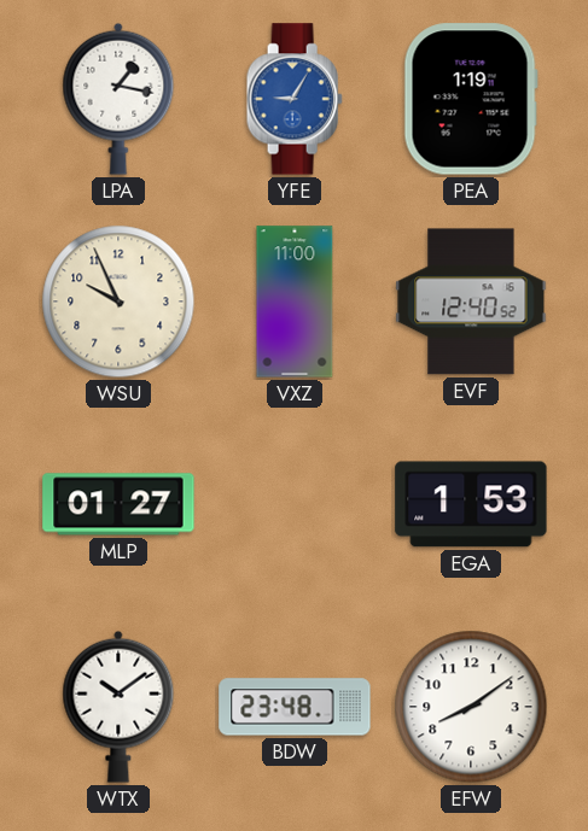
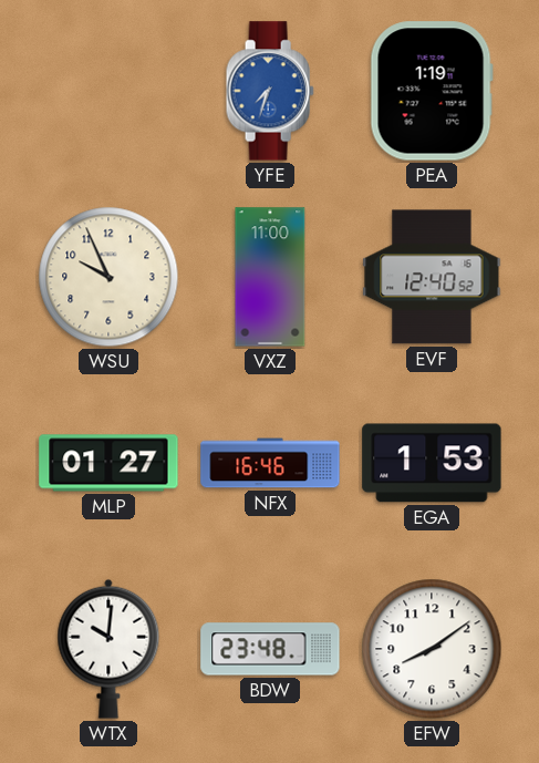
LPA: 1:17 -> none (118, 99)
YFE: 9:05 -> 7:33 (270, 91)
NFX: none -> 16:46 (270, 463)
WTX: 10:09 -> 10:01 (108, 649)
